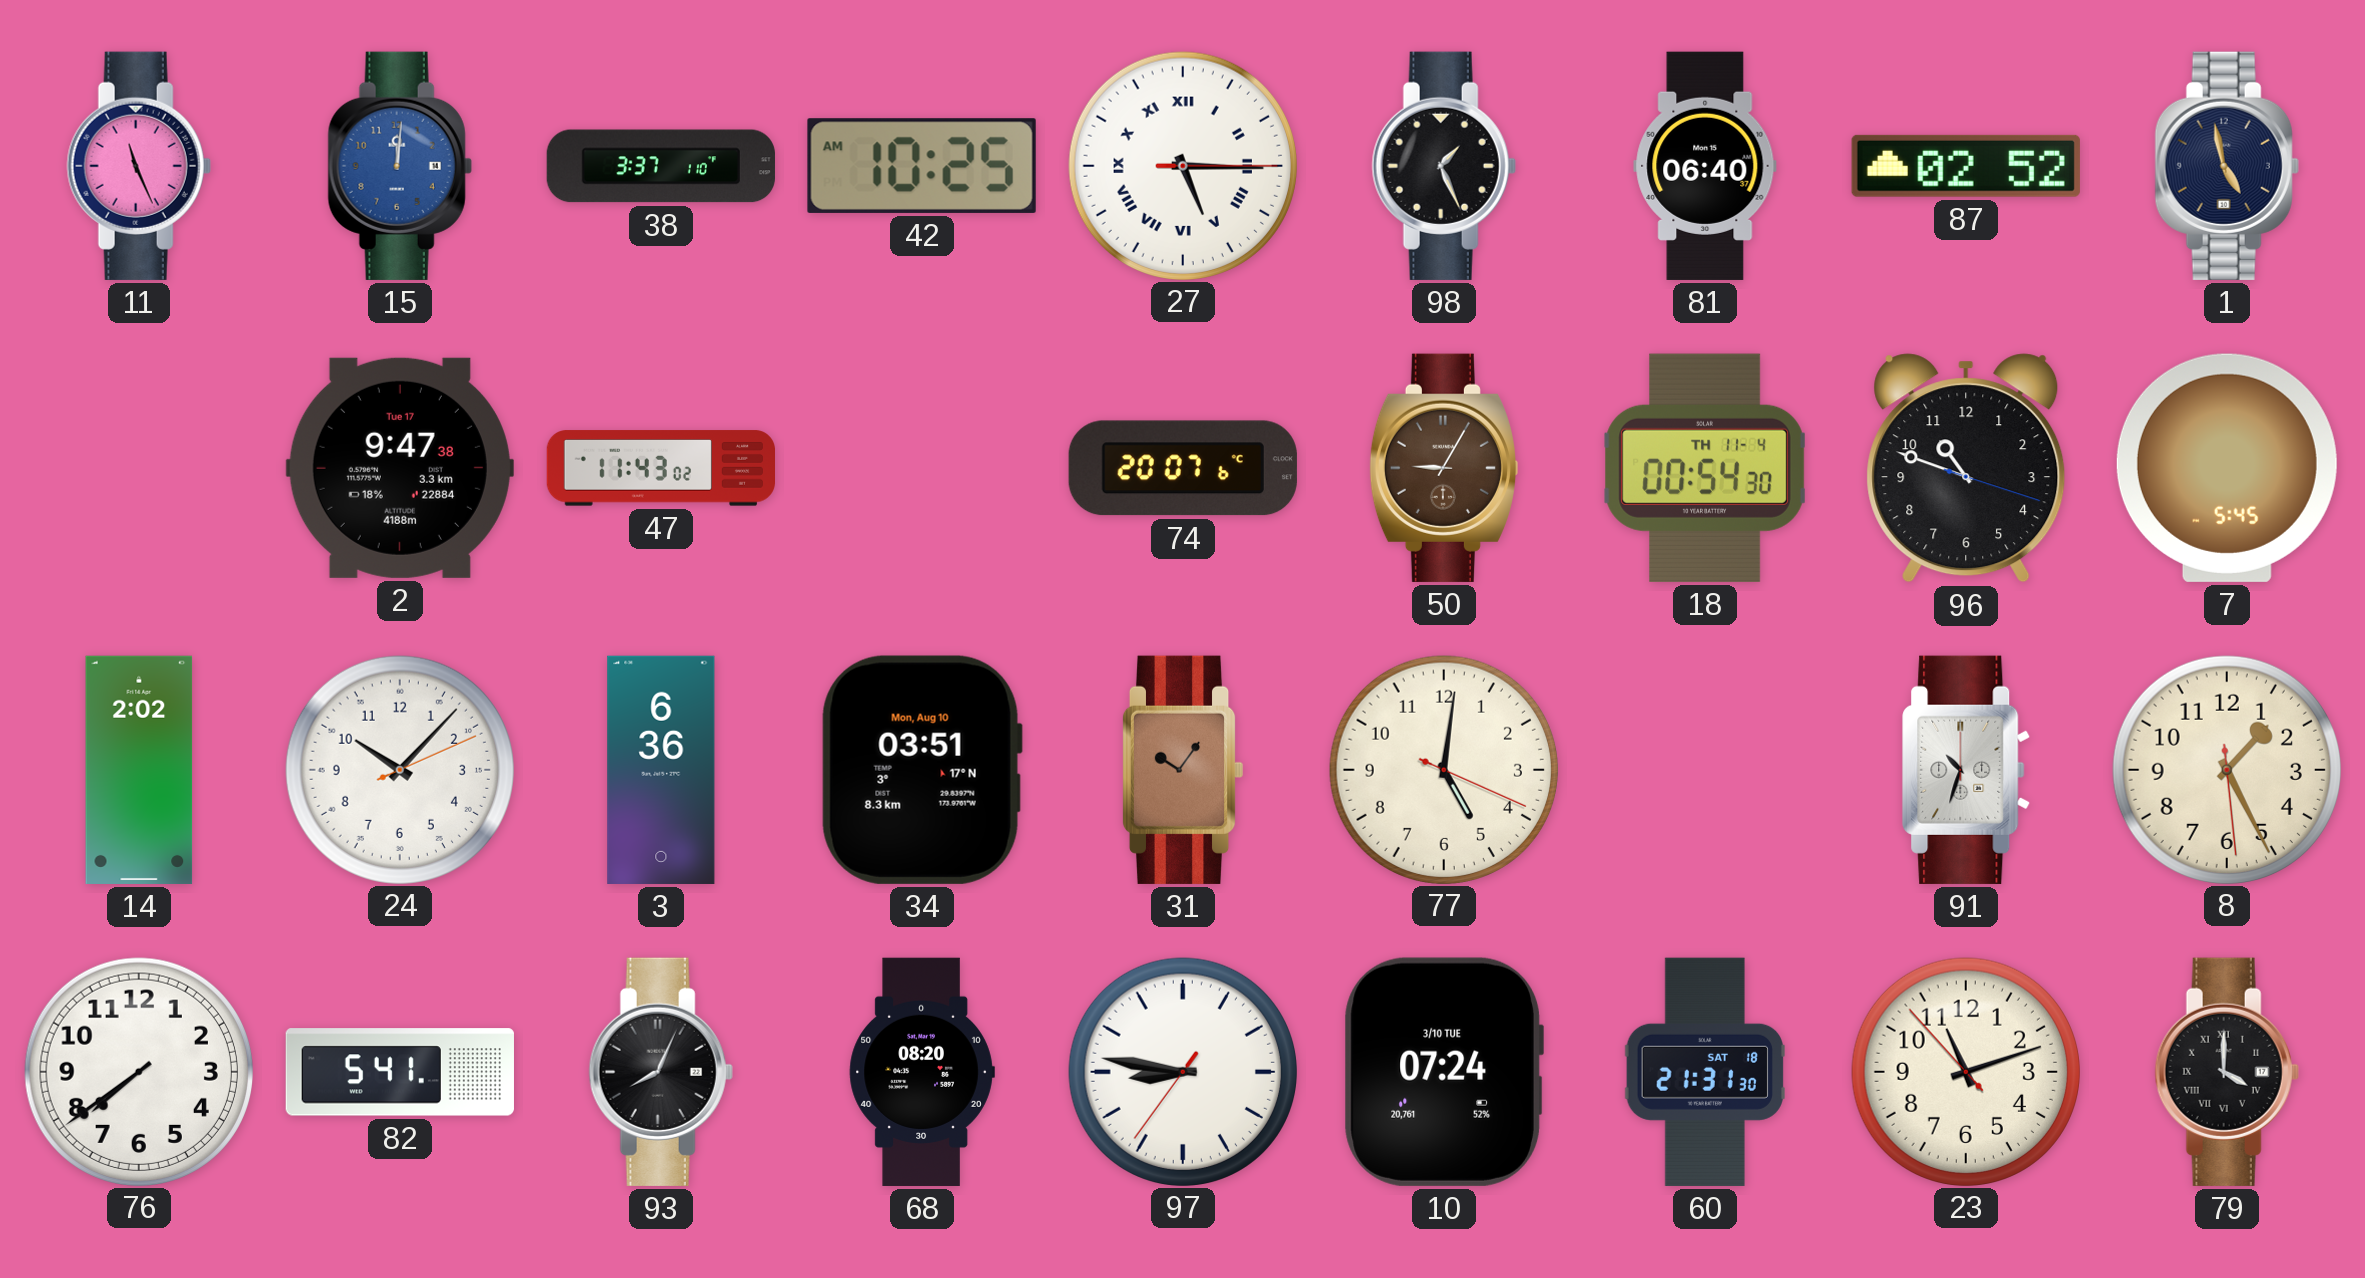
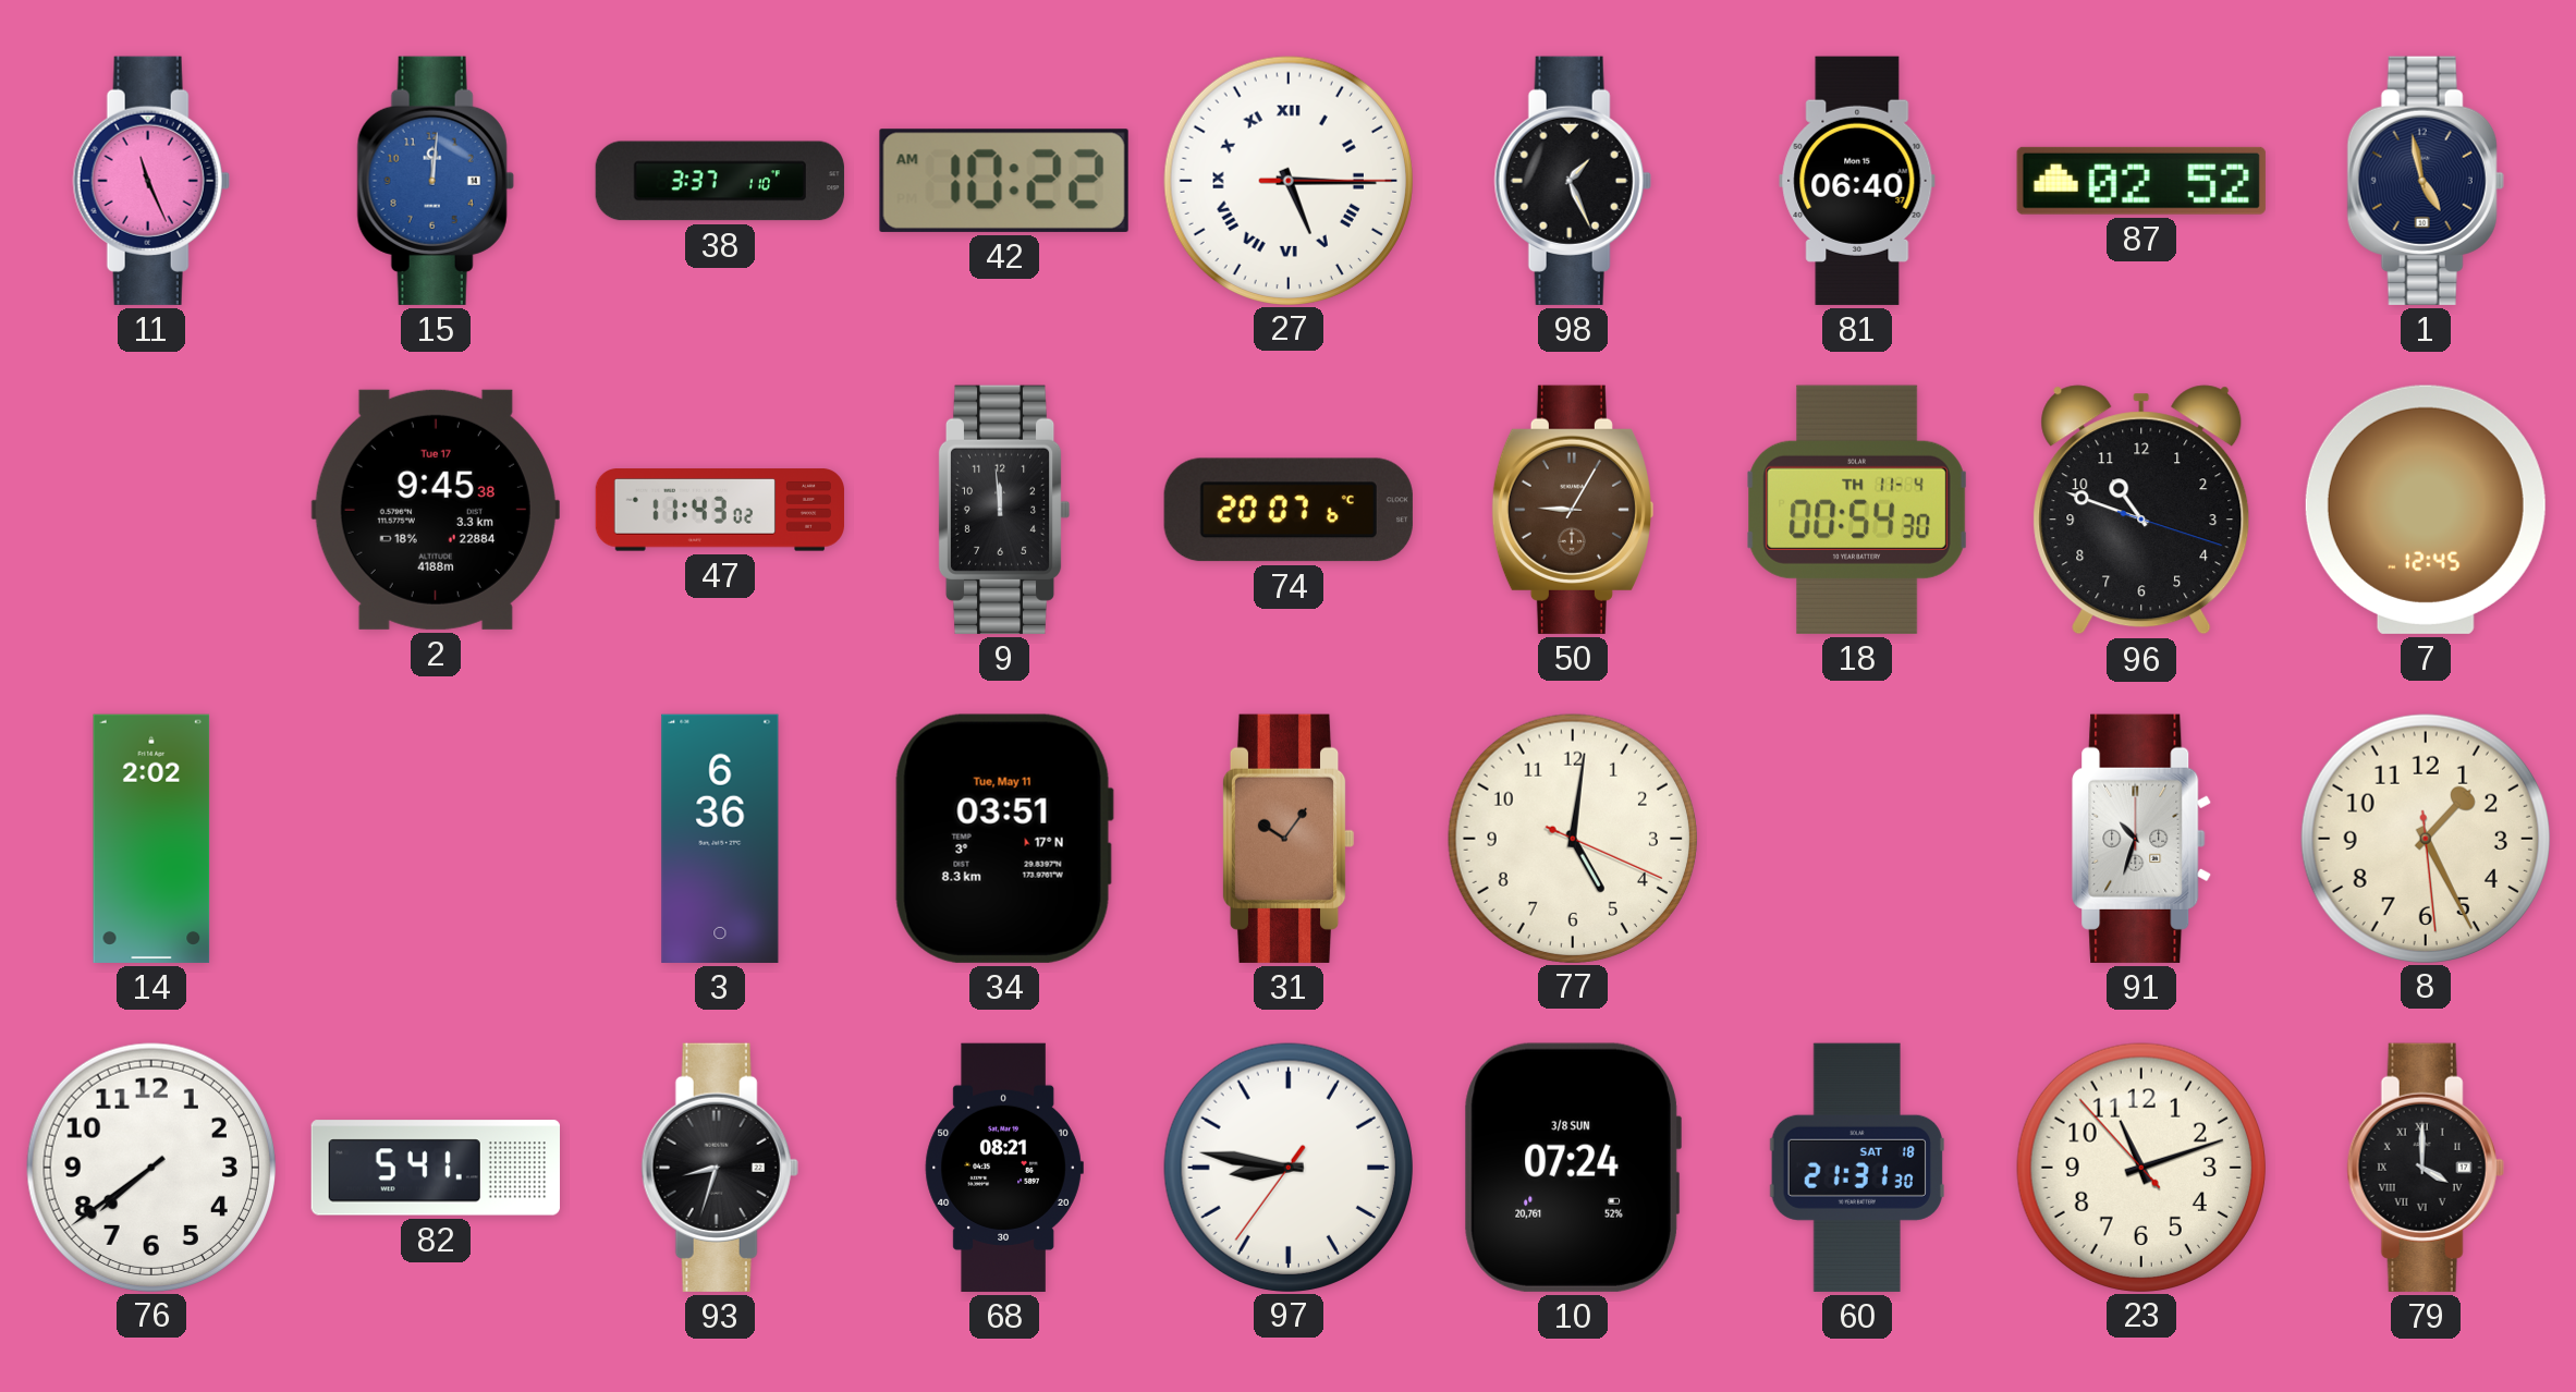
42: 10:25 -> 10:22 (1004, 181)
2: 9:47 -> 9:45 (436, 510)
9: none -> 11:59 (1004, 510)
7: 5:45 -> 12:45 (2426, 510)
24: 10:07 -> none (399, 769)
34 date: Mon, Aug 10 -> Tue, May 11 (1004, 839)
93: 8:04 -> 8:33 (720, 1168)
68: 08:20 -> 08:21 (1004, 1168)
10 date: 3/10 TUE -> 3/8 SUN (1573, 1168)
